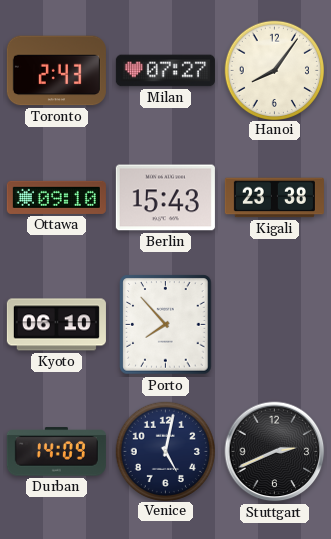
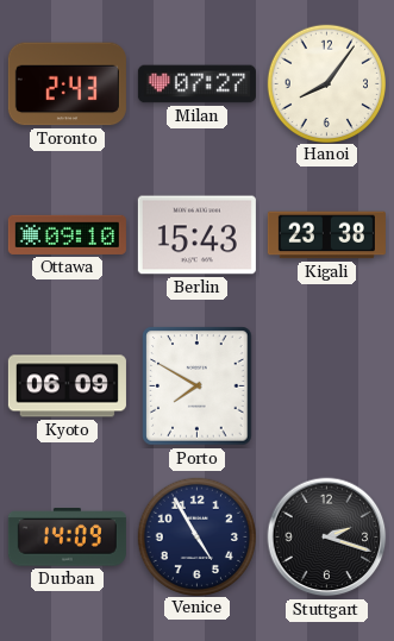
Kyoto: 06:10 -> 06:09 (67, 387)
Porto: 7:53 -> 7:50 (198, 387)
Venice: 5:02 -> 4:55 (196, 536)
Stuttgart: 2:41 -> 2:18 (327, 538)
